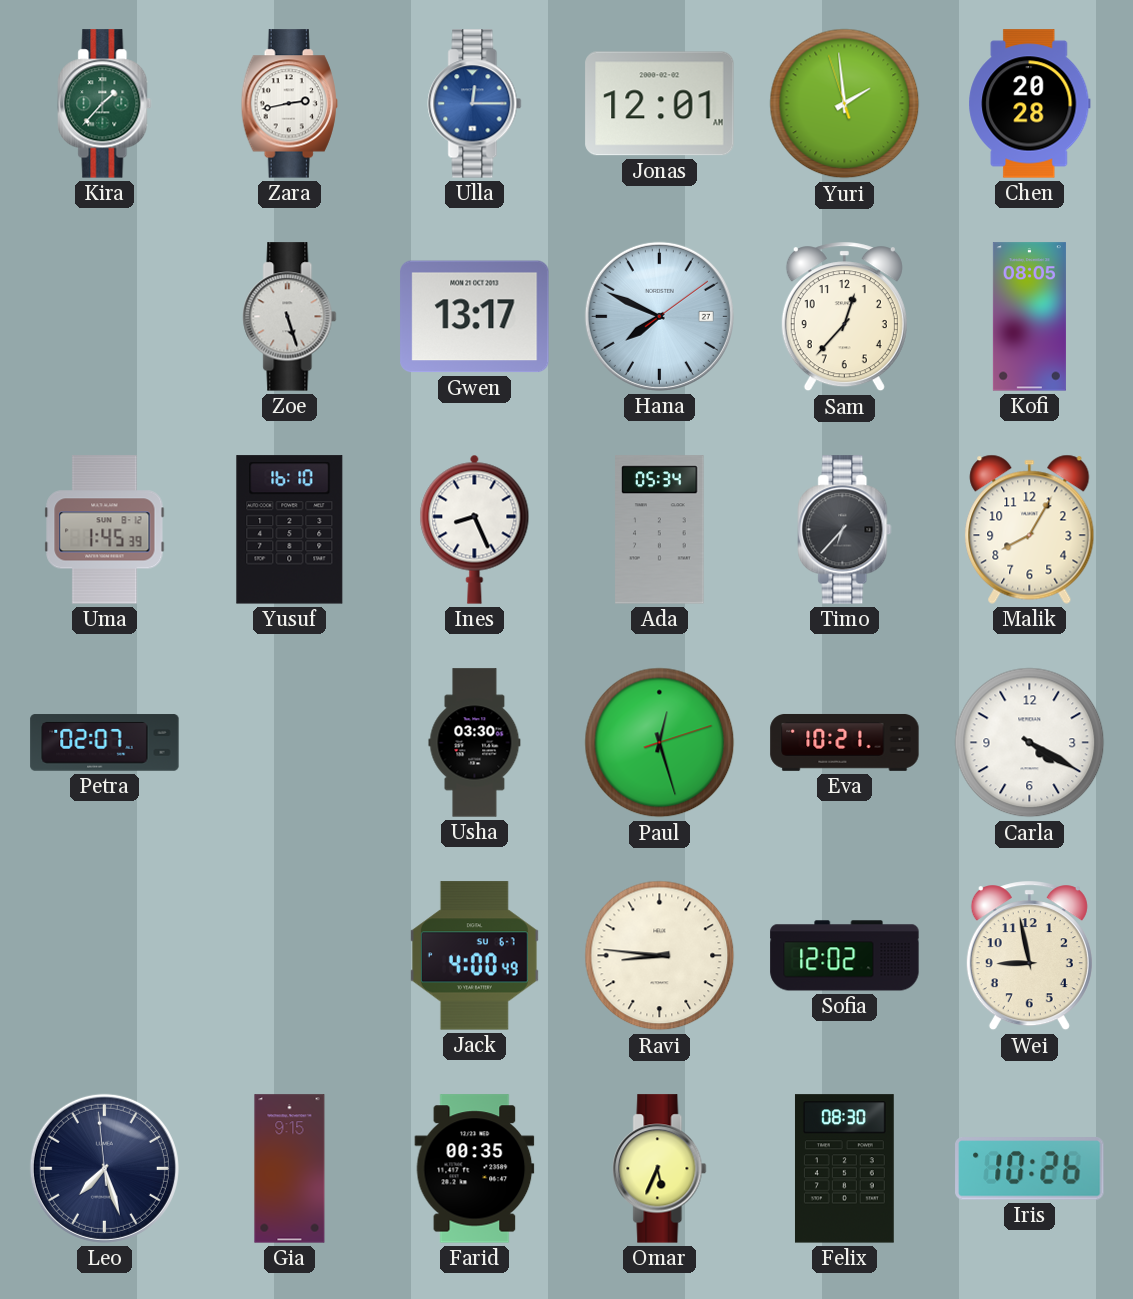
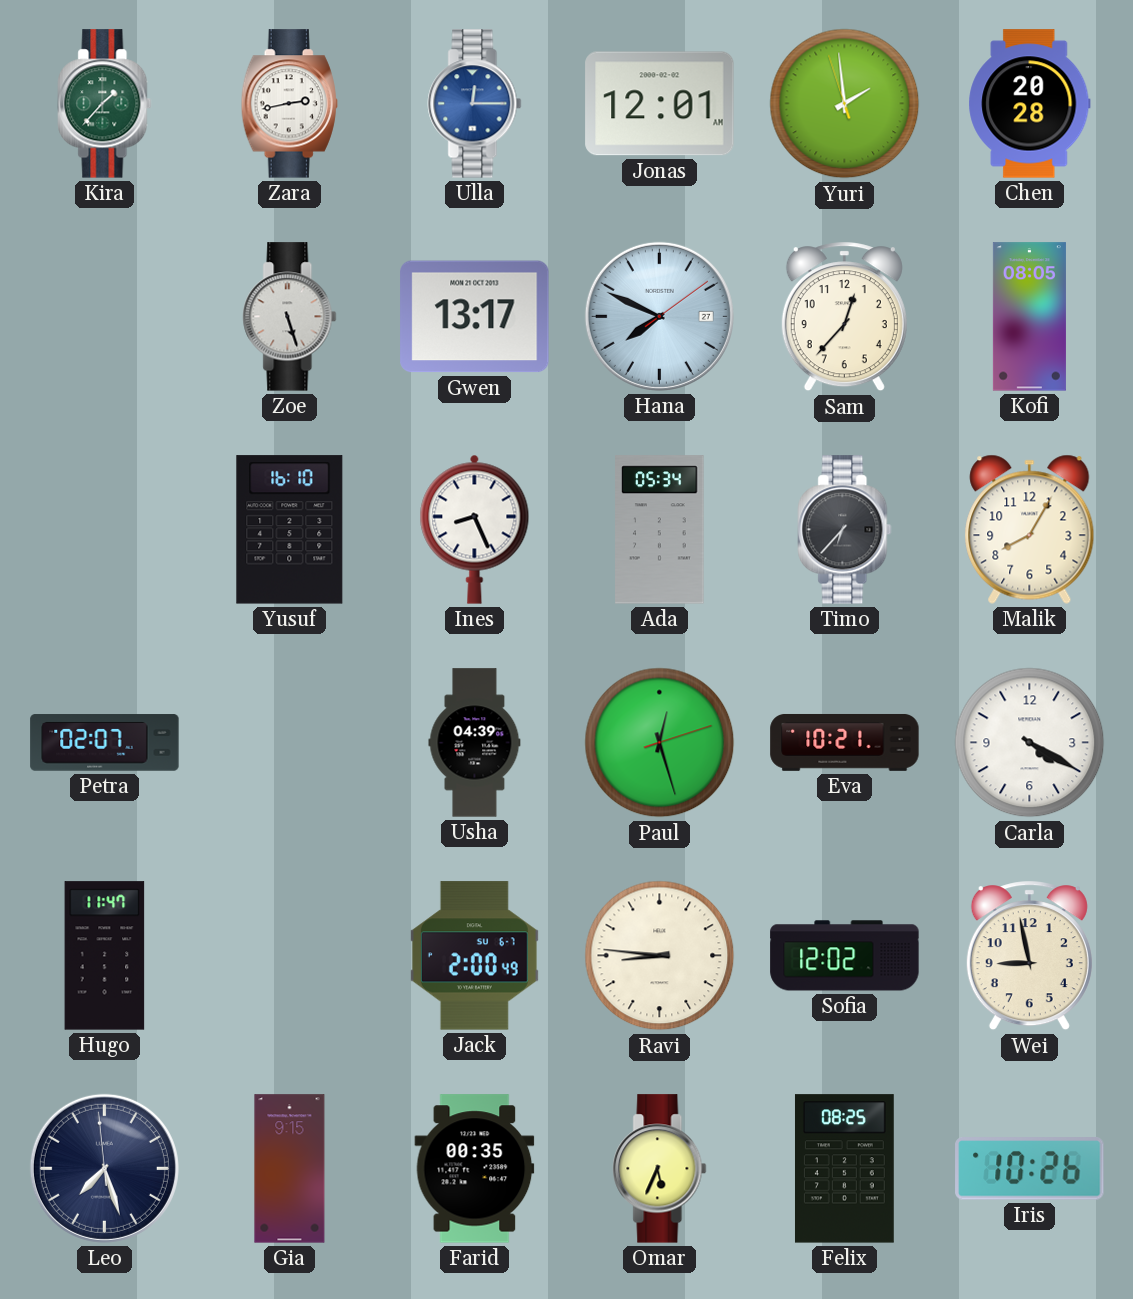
Uma: 1:45 -> none (105, 530)
Usha: 03:30 -> 04:39 (475, 743)
Hugo: none -> 11:47 (105, 956)
Jack: 4:00 -> 2:00 (474, 956)
Felix: 08:30 -> 08:25 (844, 1169)
